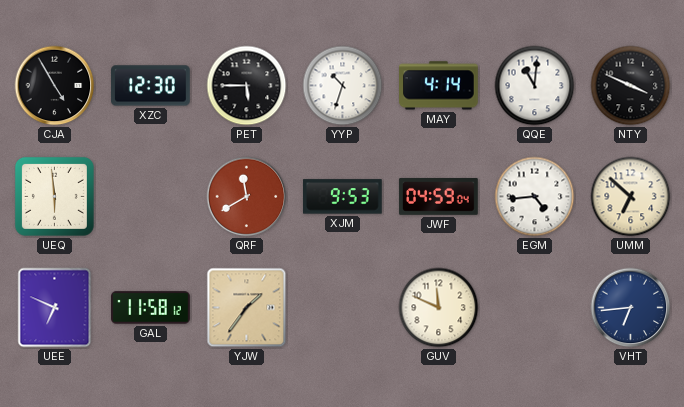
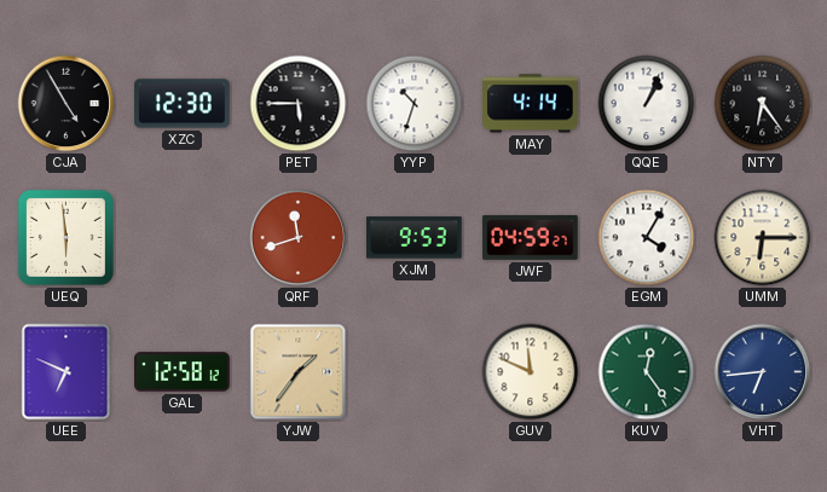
QQE: 11:01 -> 1:04 (647, 104)
NTY: 3:49 -> 6:24 (763, 104)
QRF: 11:40 -> 11:42 (299, 238)
JWF: 04:59:04 -> 04:59:27 (531, 238)
EGM: 4:44 -> 4:05 (647, 238)
UMM: 6:52 -> 6:15 (763, 238)
GAL: 11:58 -> 12:58 (183, 372)
KUV: none -> 12:24 (647, 372)
